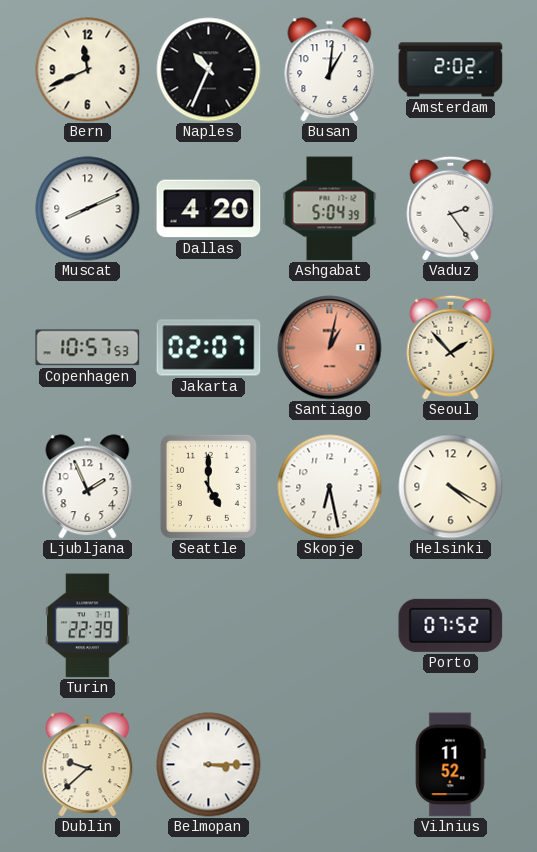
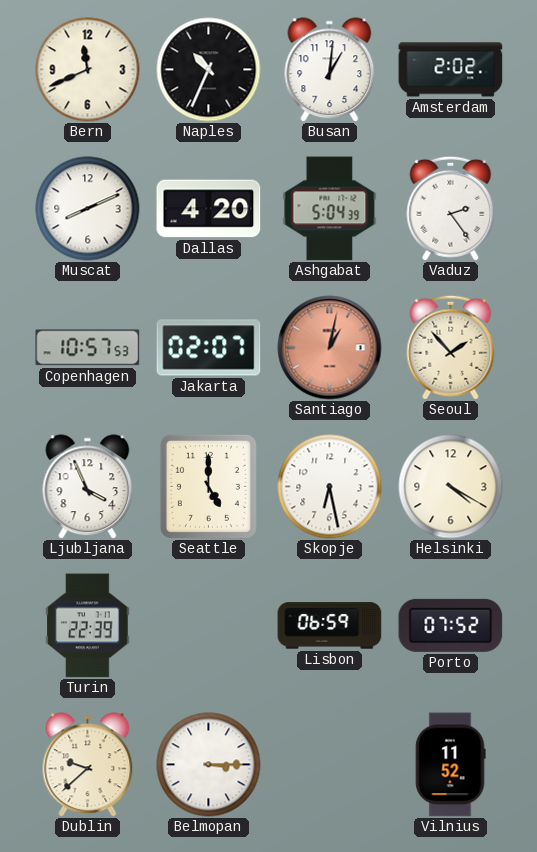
Ljubljana: 1:56 -> 3:56 (88, 487)
Lisbon: none -> 06:59 (330, 626)
